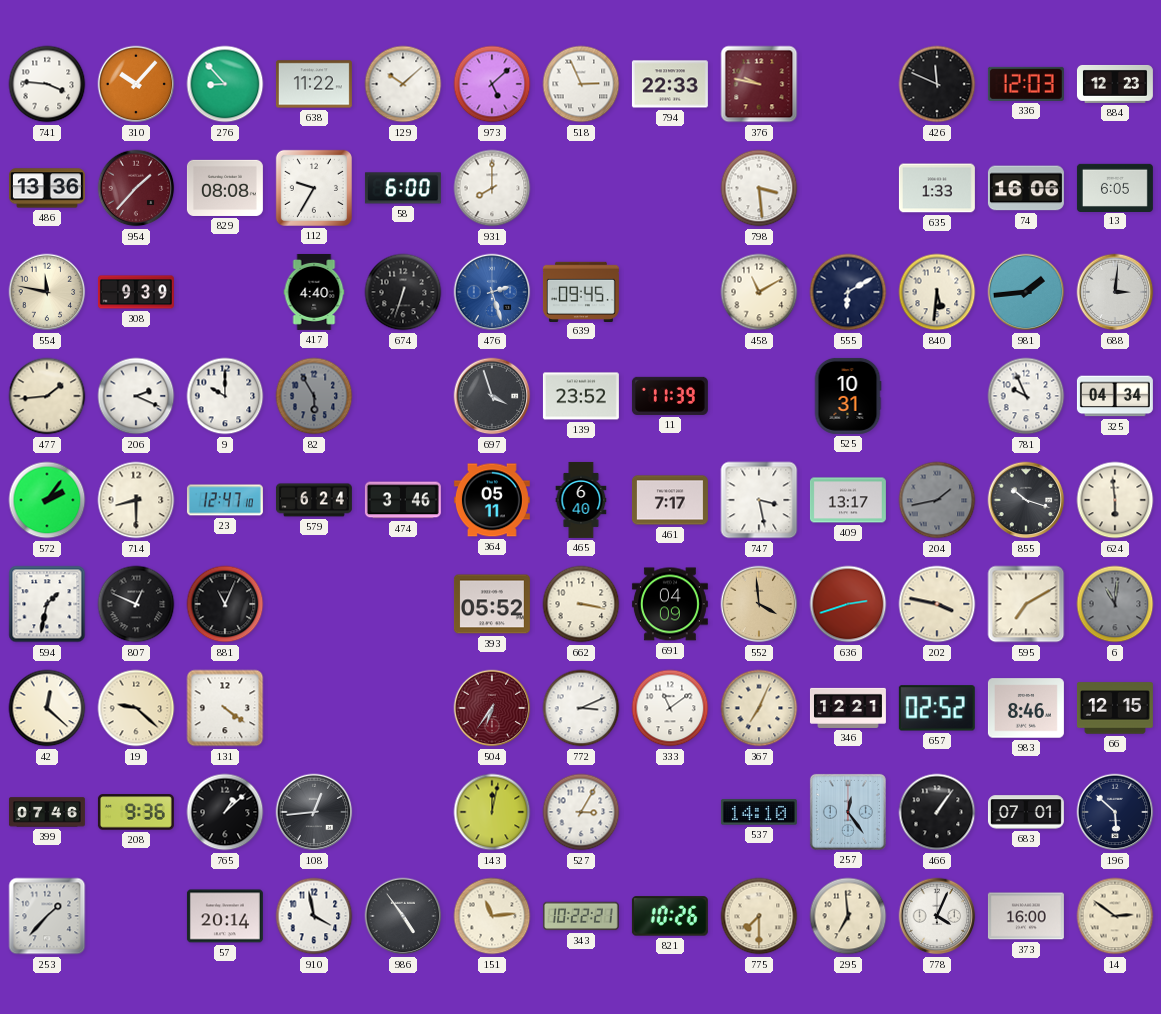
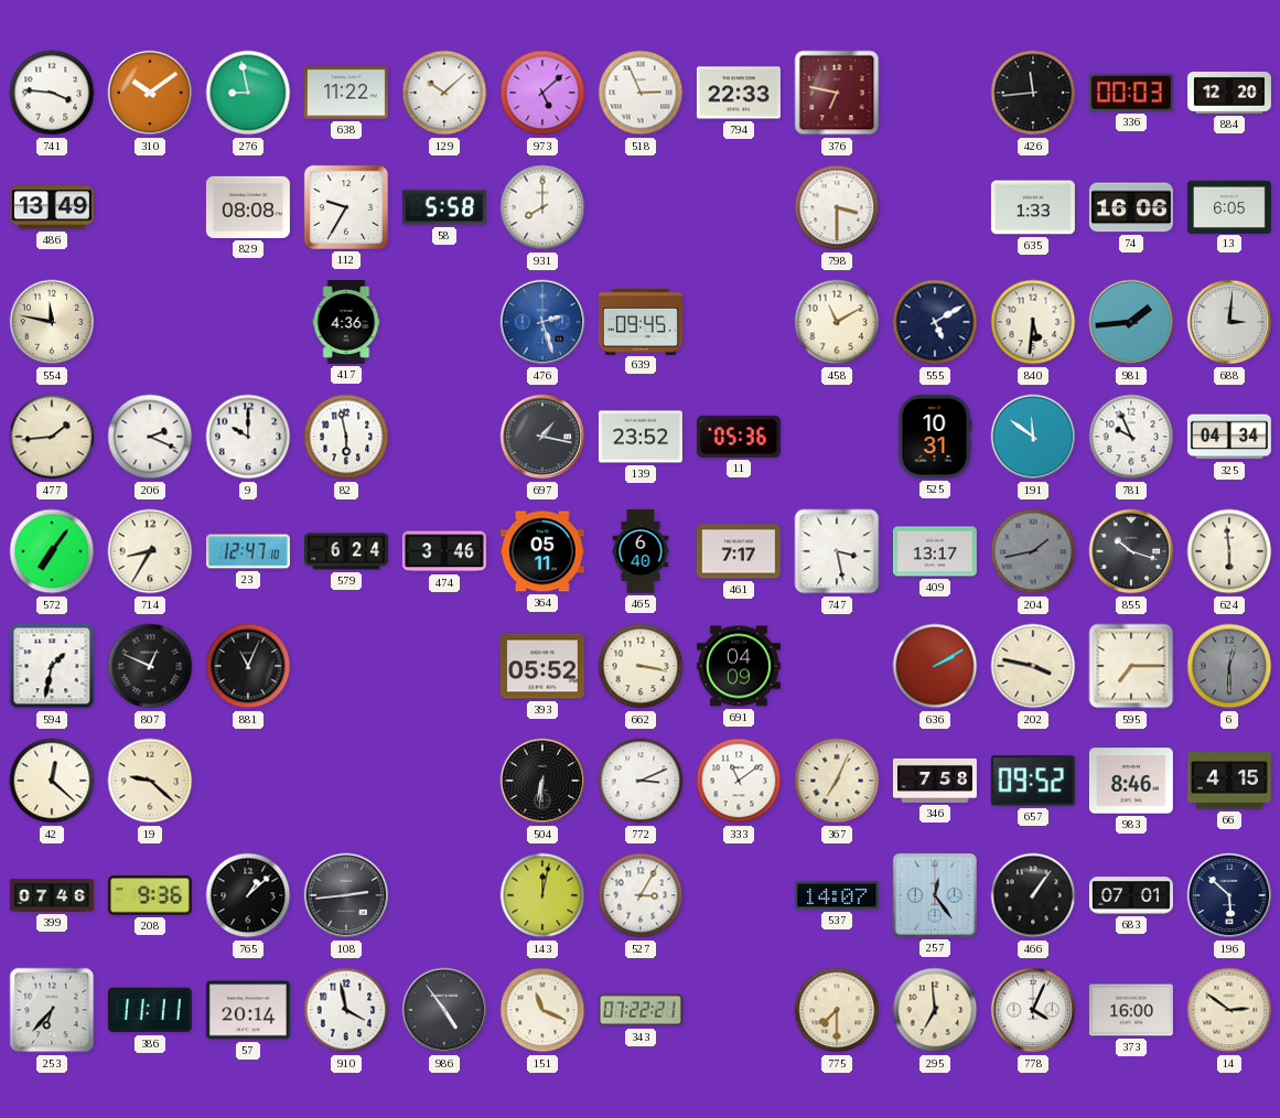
310: 10:07 -> 10:09 (150, 93)
276: 8:53 -> 8:58 (248, 93)
376: 9:47 -> 6:47 (837, 93)
426: 11:49 -> 11:44 (1033, 93)
336: 12:03 -> 00:03 (1131, 93)
884: 12:23 -> 12:20 (1229, 93)
486: 13:36 -> 13:49 (52, 207)
954: 1:37 -> none (136, 188)
58: 6:00 -> 5:58 (444, 207)
798: 3:29 -> 3:30 (837, 207)
308: 9:39 -> none (136, 292)
417: 4:40 -> 4:36 (346, 322)
674: 6:33 -> none (403, 292)
555: 6:10 -> 5:10 (935, 322)
82: 5:55 -> 5:58 (346, 437)
82 dial: grey -> white (346, 437)
697: 3:57 -> 1:17 (542, 437)
11: 11:39 -> 05:36 (739, 437)
191: none -> 11:51 (1033, 437)
572: 2:06 -> 7:06 (52, 551)
714: 8:30 -> 8:35 (150, 551)
552: 3:59 -> none (759, 604)
636: 2:42 -> 2:10 (935, 666)
595: 7:10 -> 7:15 (1131, 666)
6: 11:01 -> 12:30 (1229, 666)
131: 4:21 -> none (225, 708)
504: 6:36 -> 6:31 (542, 781)
504 dial: burgundy -> black (542, 781)
346: 12:21 -> 7:58 (935, 781)
657: 02:52 -> 09:52 (1033, 781)
66: 12:15 -> 4:15 (1229, 781)
108: 12:44 -> 2:44 (346, 895)
537: 14:10 -> 14:07 (837, 895)
253: 1:37 -> 6:37 (52, 1010)
386: none -> 11:11 (150, 1010)
151: 11:14 -> 11:19 (542, 1010)
343: 10:22 -> 07:22 (641, 1010)
821: 10:26 -> none (670, 916)
